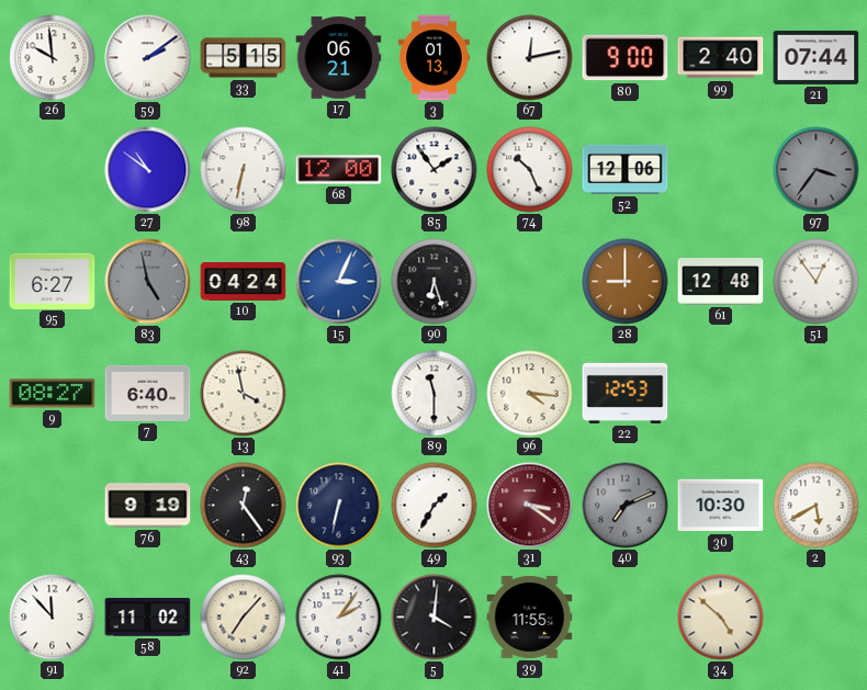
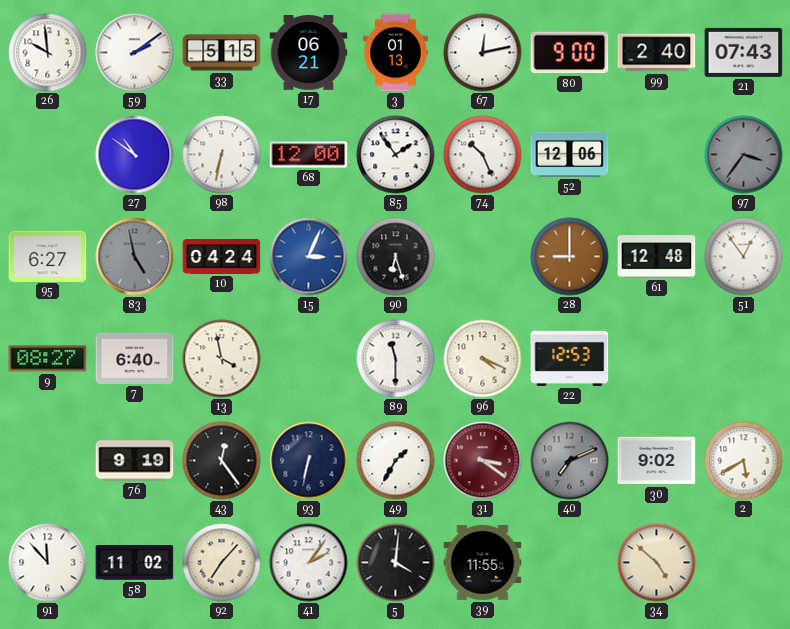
21: 07:44 -> 07:43 (744, 52)
96: 4:16 -> 4:19 (483, 359)
30: 10:30 -> 9:02 (657, 461)
